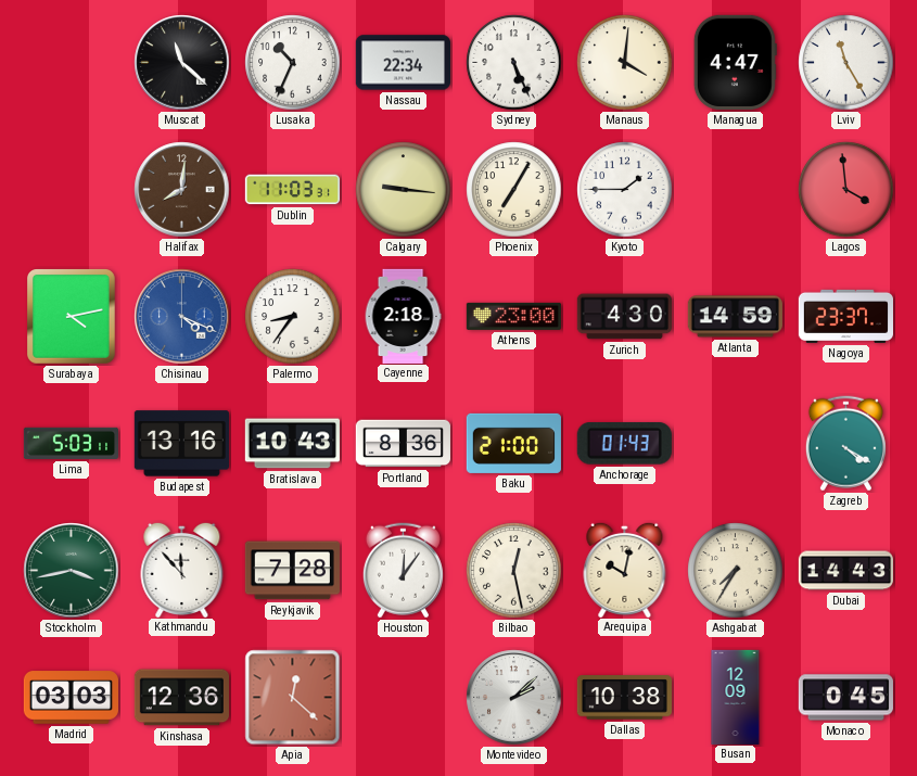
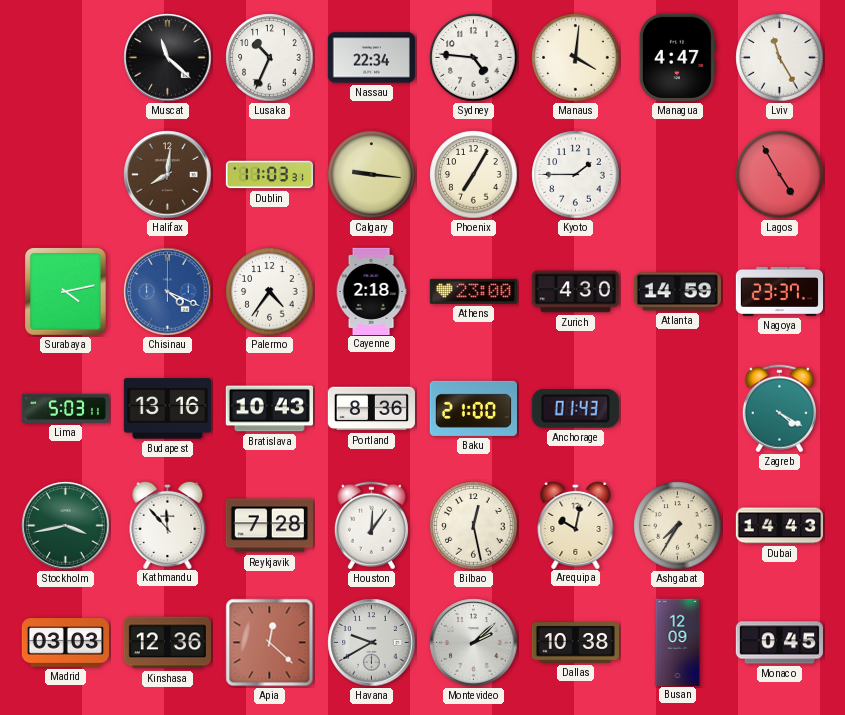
Sydney: 5:26 -> 4:46 (474, 58)
Lagos: 3:59 -> 4:55 (780, 175)
Palermo: 8:36 -> 4:36 (270, 292)
Havana: none -> 9:40 (372, 643)
